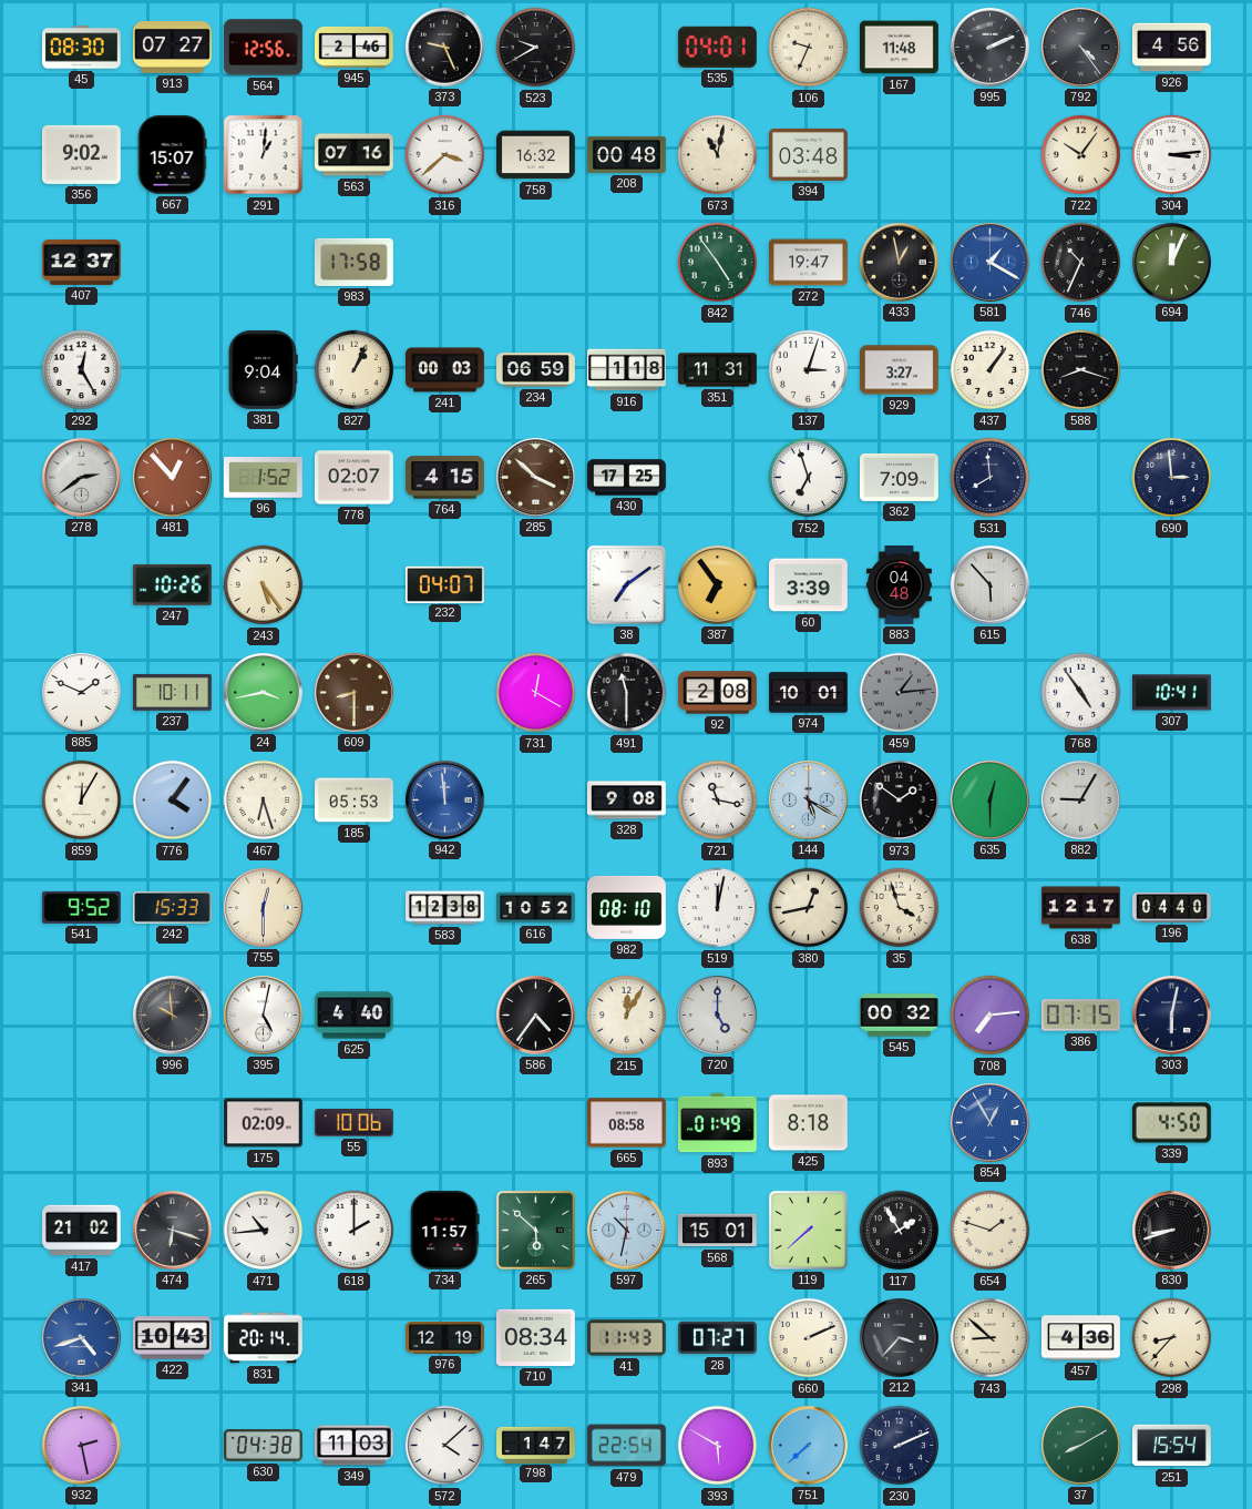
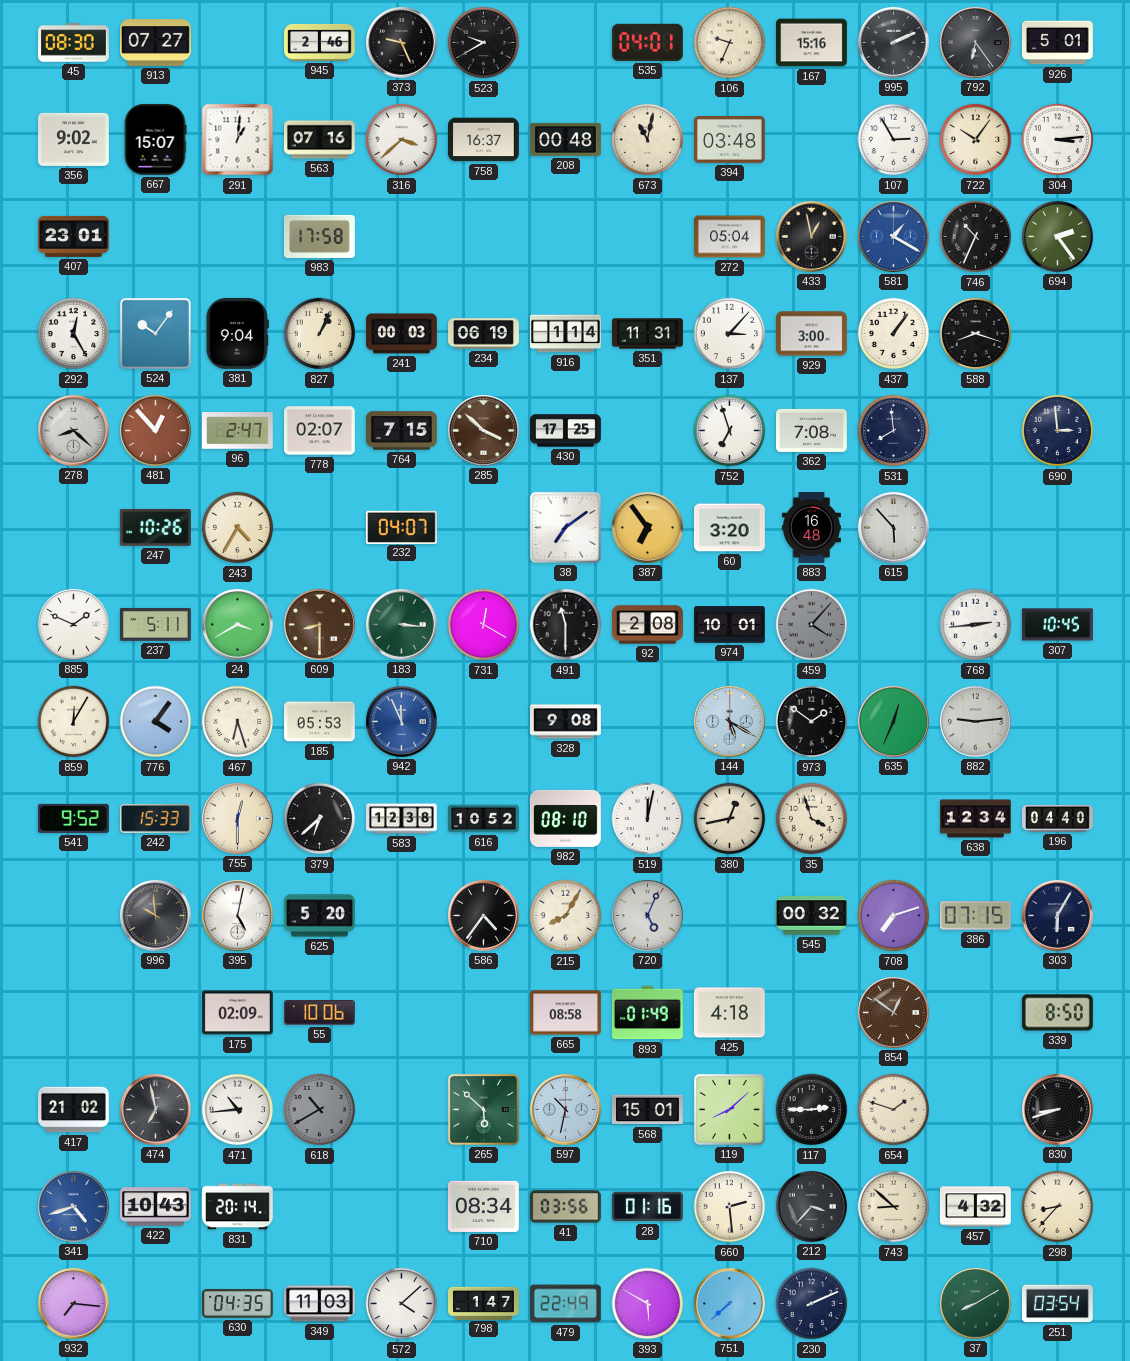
564: 12:56 -> none (263, 48)
167: 11:48 -> 15:16 (812, 43)
792: 4:24 -> 6:24 (976, 43)
926: 4:56 -> 5:01 (1058, 43)
758: 16:32 -> 16:37 (484, 140)
107: none -> 2:55 (894, 140)
407: 12:37 -> 23:01 (74, 236)
842: 4:54 -> none (718, 263)
272: 19:47 -> 05:04 (730, 237)
694: 12:04 -> 2:24 (1058, 237)
524: none -> 10:06 (155, 333)
234: 06:59 -> 06:19 (484, 334)
916: 1:18 -> 1:14 (566, 334)
137: 3:03 -> 3:07 (730, 334)
929: 3:27 -> 3:00 (812, 334)
278: 2:39 -> 8:22 (74, 431)
96: 1:52 -> 2:47 (237, 431)
764: 4:15 -> 7:15 (401, 431)
362: 7:09 -> 7:08 (812, 430)
243: 5:24 -> 4:35 (238, 528)
60: 3:39 -> 3:20 (730, 528)
883: 04:48 -> 16:48 (811, 528)
237: 10:11 -> 5:11 (156, 625)
24: 3:43 -> 3:40 (238, 625)
183: none -> 3:16 (402, 625)
459: 1:14 -> 4:07 (812, 625)
768: 4:54 -> 2:44 (976, 625)
307: 10:41 -> 10:45 (1057, 625)
942: 11:59 -> 11:56 (402, 722)
721: 11:17 -> none (718, 801)
635: 12:30 -> 12:34 (894, 722)
882: 9:05 -> 9:14 (976, 722)
379: none -> 6:38 (320, 819)
638: 12:17 -> 12:34 (976, 819)
625: 4:40 -> 5:20 (320, 916)
215: 12:05 -> 8:05 (566, 916)
720: 5:00 -> 5:04 (648, 916)
708: 7:14 -> 7:12 (894, 916)
303: 6:02 -> 6:05 (1058, 916)
425: 8:18 -> 4:18 (730, 1013)
854: 12:55 -> 12:51 (894, 1013)
854 dial: blue -> brown (894, 1013)
339: 4:50 -> 8:50 (1057, 1013)
474: 6:18 -> 6:58 (156, 1110)
618: 2:00 -> 10:40 (320, 1110)
618 dial: white -> grey (320, 1110)
734: 11:57 -> none (444, 1230)
119: 7:38 -> 8:08 (729, 1109)
117: 1:55 -> 2:45 (812, 1110)
976: 12:19 -> none (445, 1338)
41: 11:43 -> 03:56 (566, 1207)
28: 07:27 -> 01:16 (647, 1207)
660: 2:11 -> 2:29 (730, 1207)
457: 4:36 -> 4:32 (975, 1207)
932: 2:28 -> 7:16 (74, 1304)
630: 04:38 -> 04:35 (237, 1304)
479: 22:54 -> 22:49 (565, 1304)
251: 15:54 -> 03:54 (1058, 1304)
